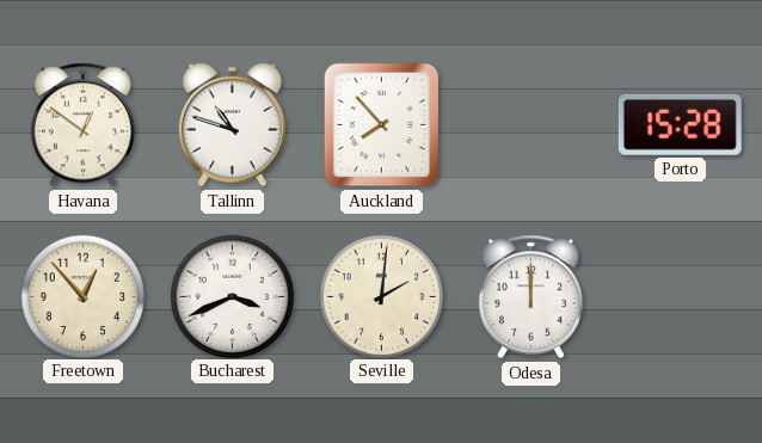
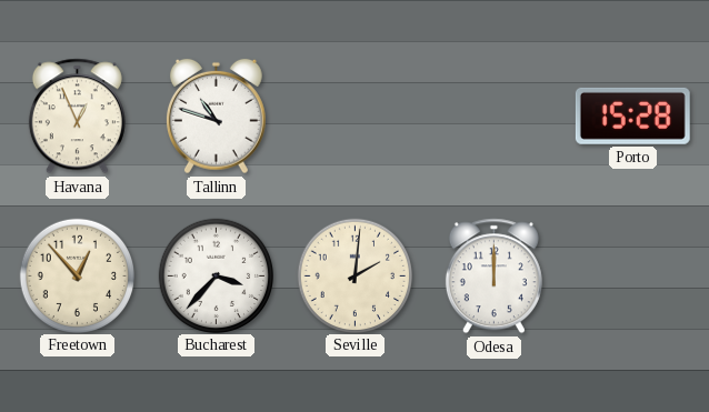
Havana: 12:51 -> 12:56 (77, 117)
Auckland: 7:53 -> none (382, 125)
Bucharest: 3:41 -> 3:37 (216, 275)
